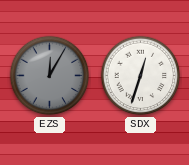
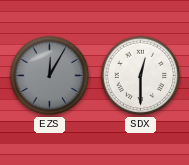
SDX: 12:33 -> 12:30 (141, 76)
